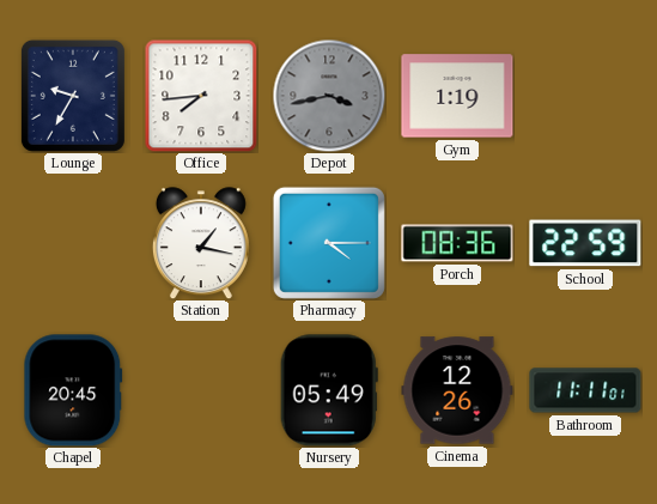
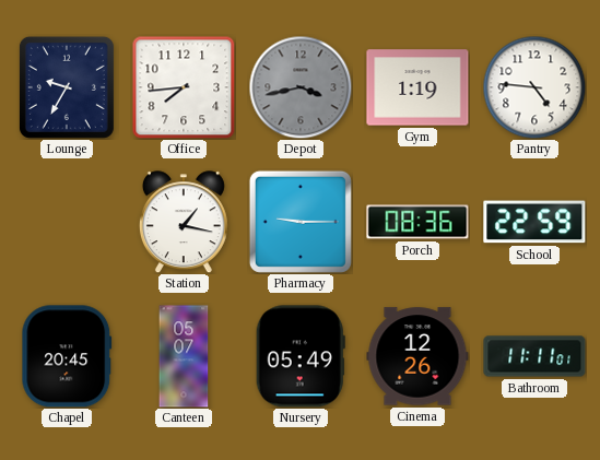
Pantry: none -> 4:46 (534, 87)
Pharmacy: 4:15 -> 9:15 (301, 222)
Canteen: none -> 05:07 (184, 356)
